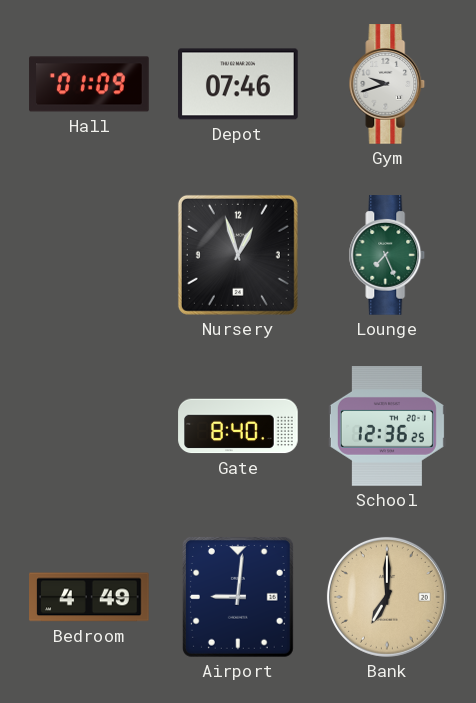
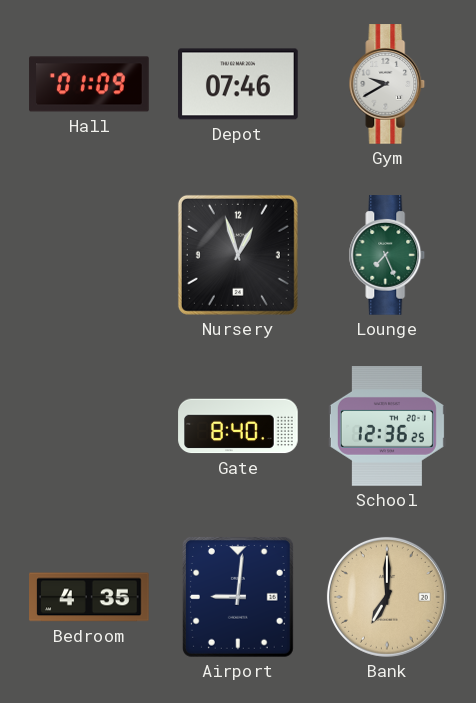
Gym: 9:42 -> 9:40 (387, 84)
Bedroom: 4:49 -> 4:35 (89, 597)
